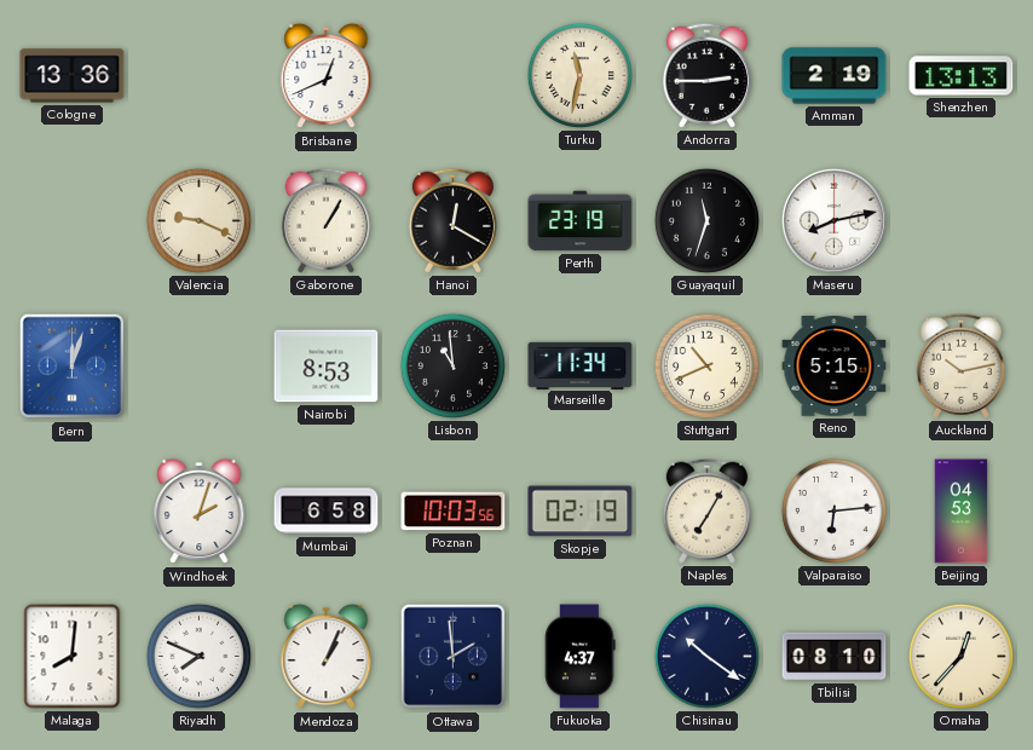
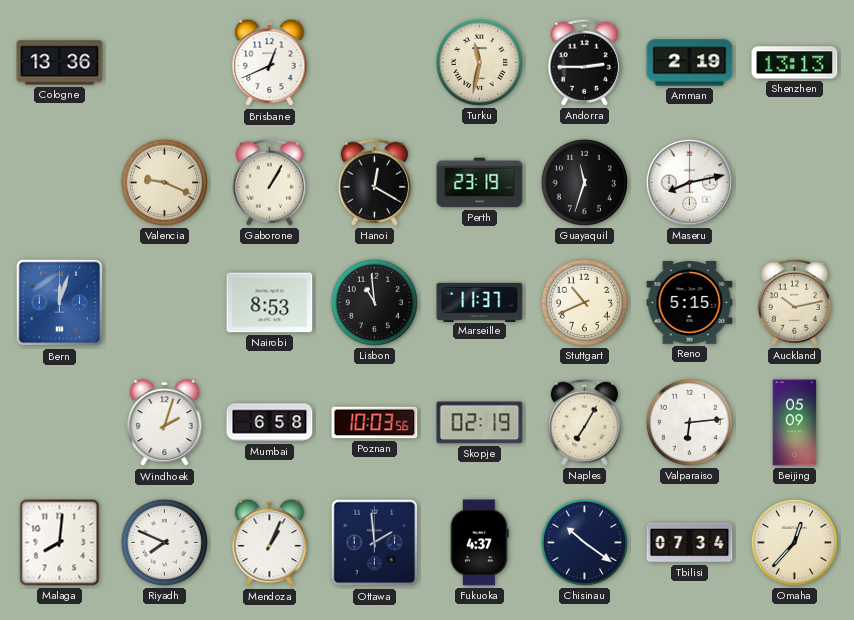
Marseille: 11:34 -> 11:37 (480, 302)
Beijing: 04:53 -> 05:09 (795, 423)
Tbilisi: 08:10 -> 07:34 (690, 543)
